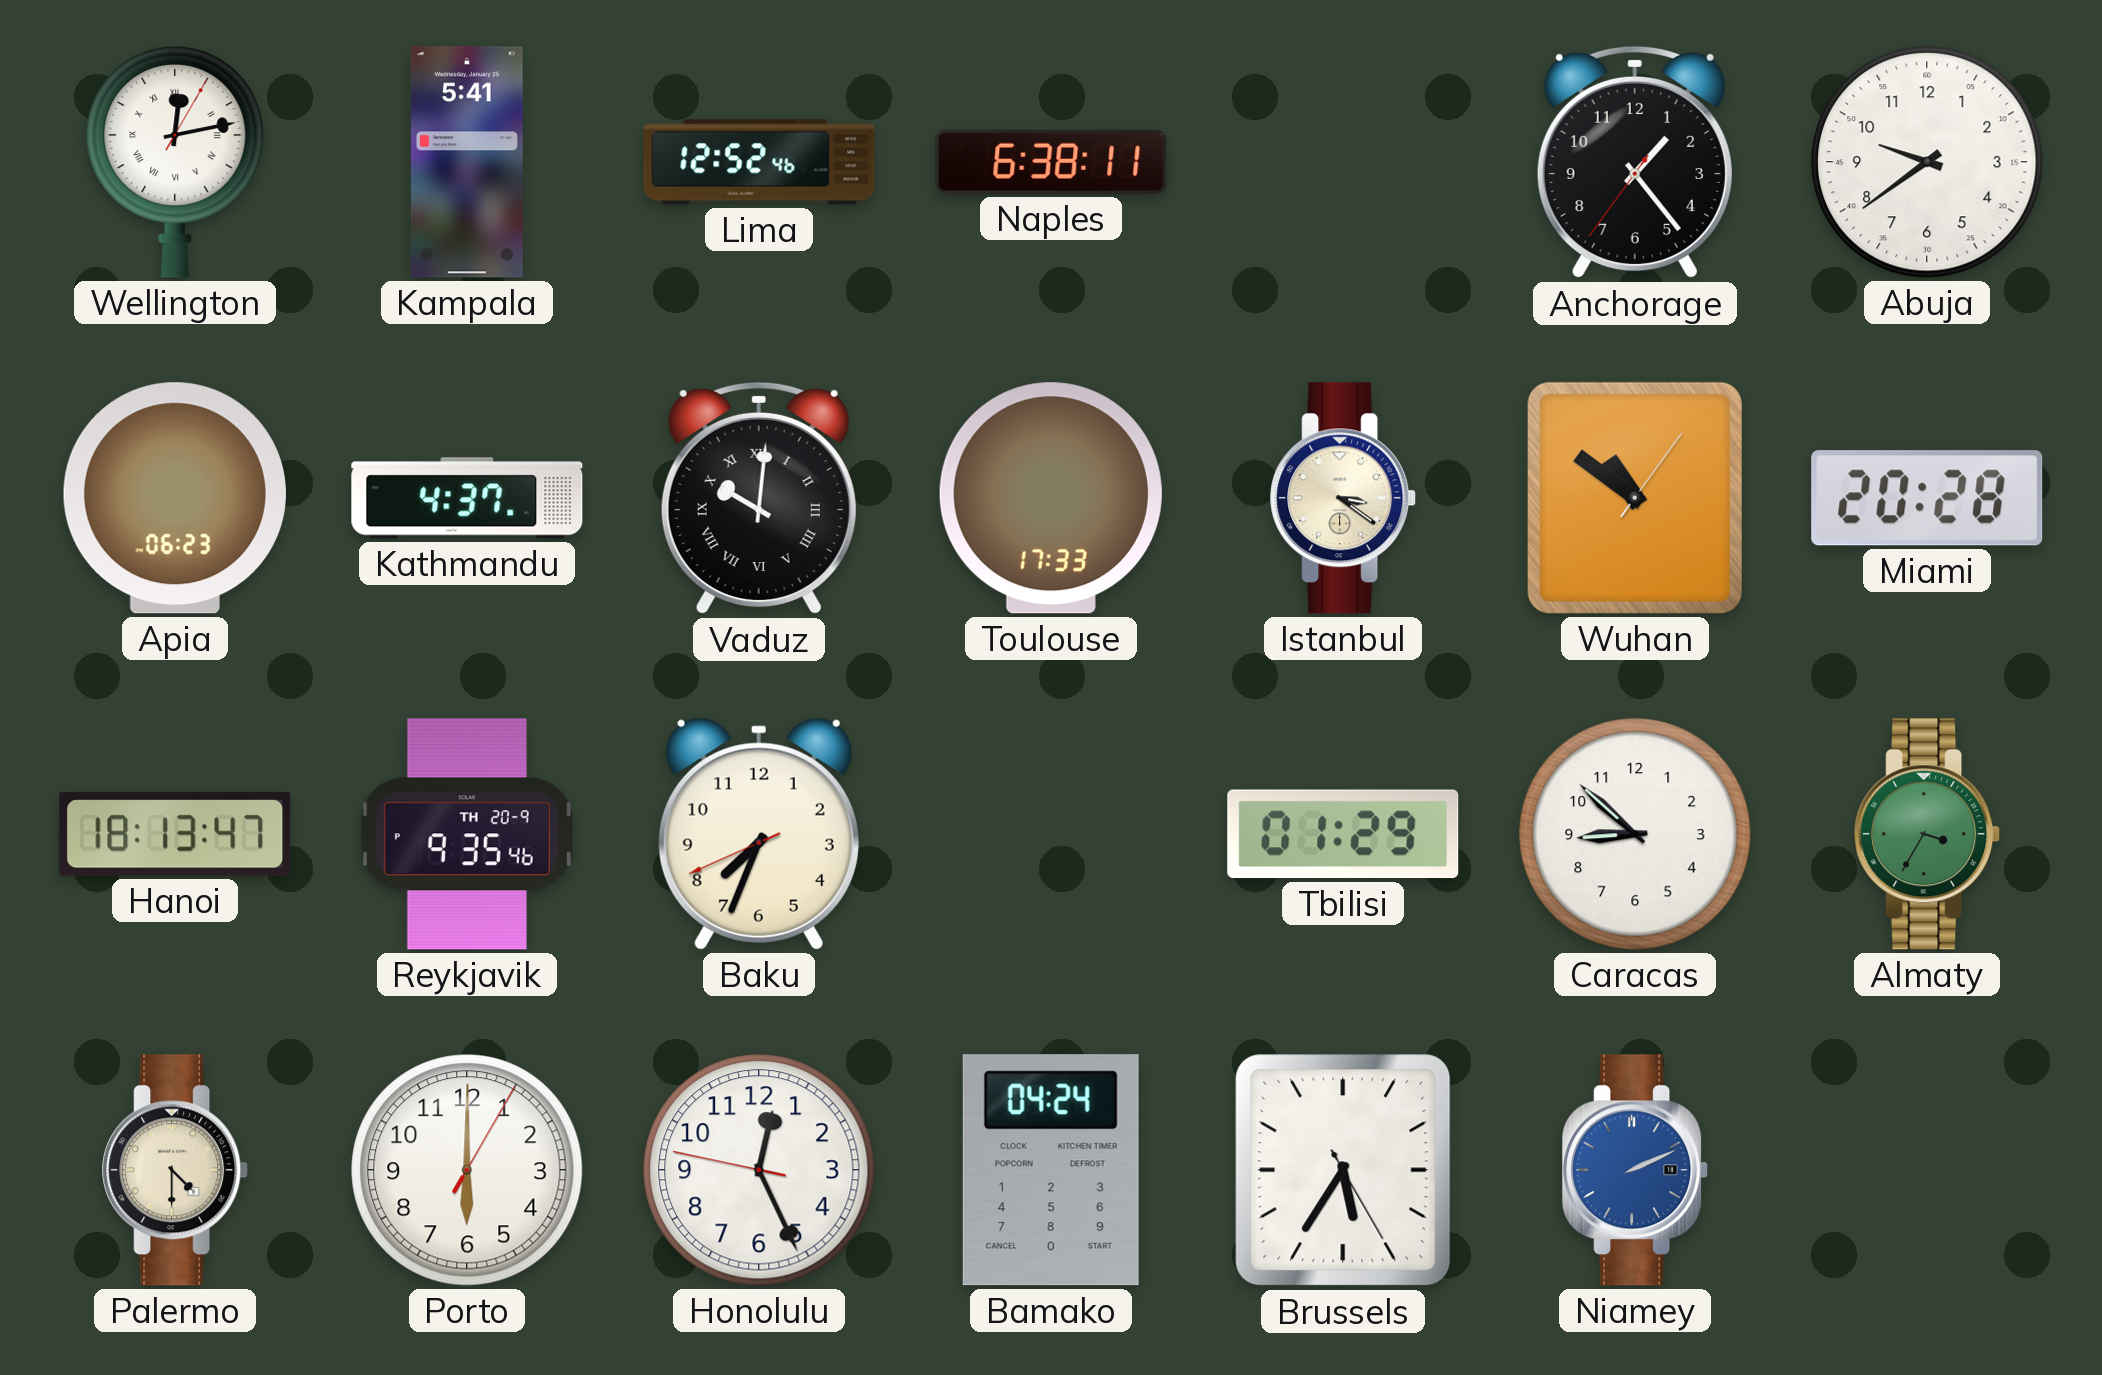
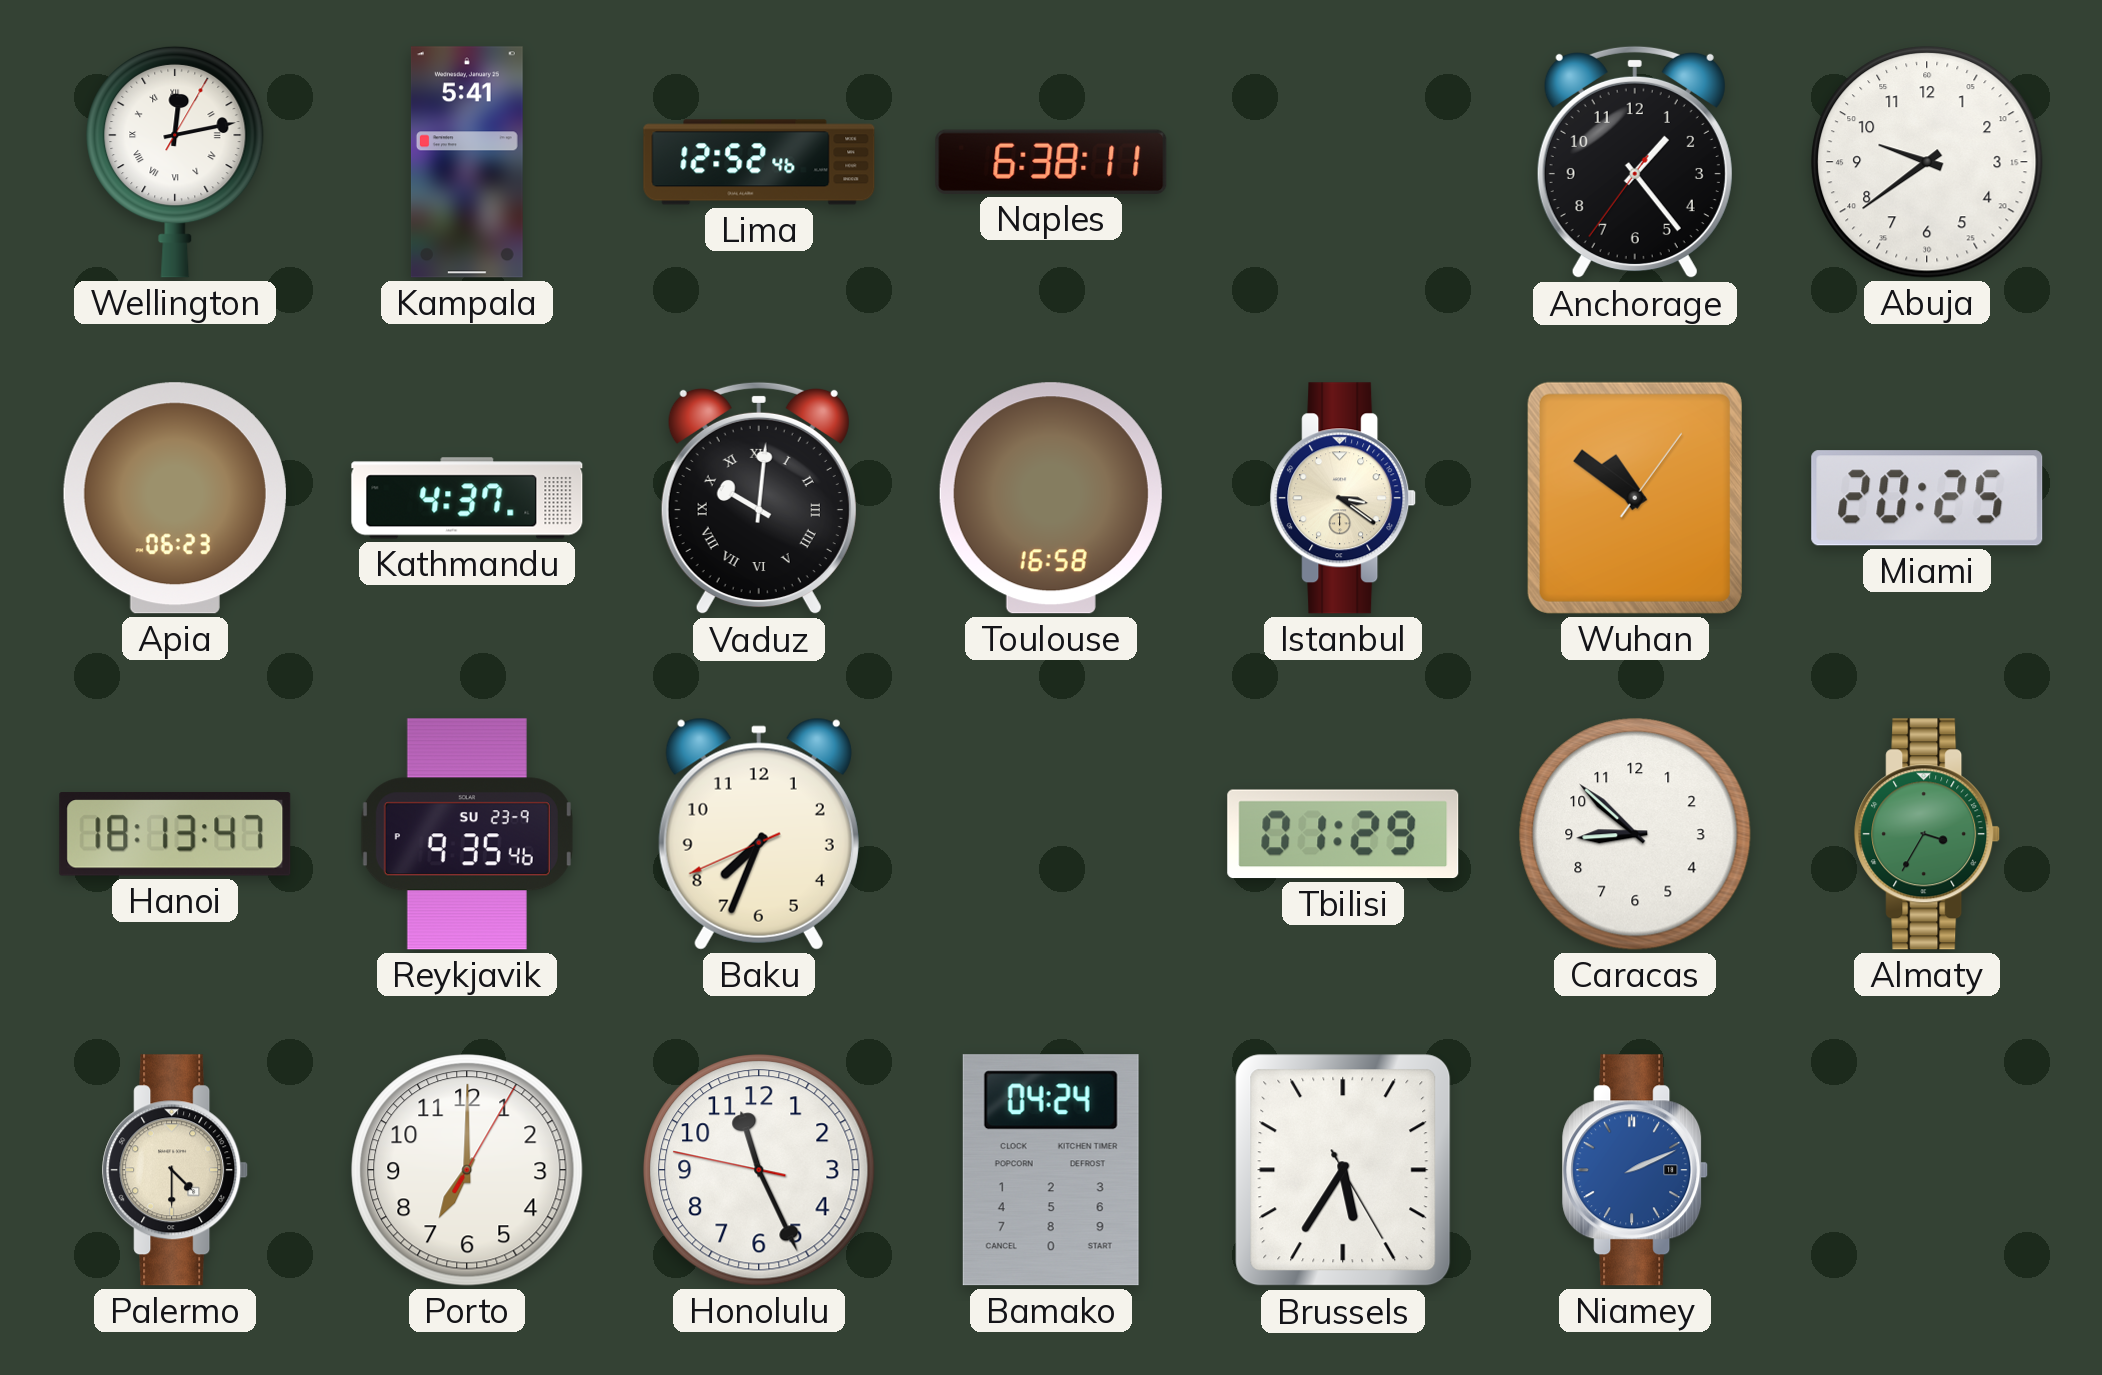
Toulouse: 17:33 -> 16:58 (1051, 498)
Miami: 20:28 -> 20:25 (1927, 498)
Reykjavik date: TH 20-9 -> SU 23-9 (467, 834)
Porto: 6:00 -> 7:00 (467, 1170)
Honolulu: 12:25 -> 11:25 (759, 1170)
